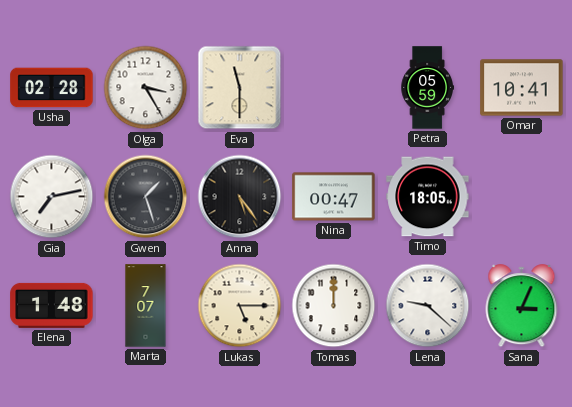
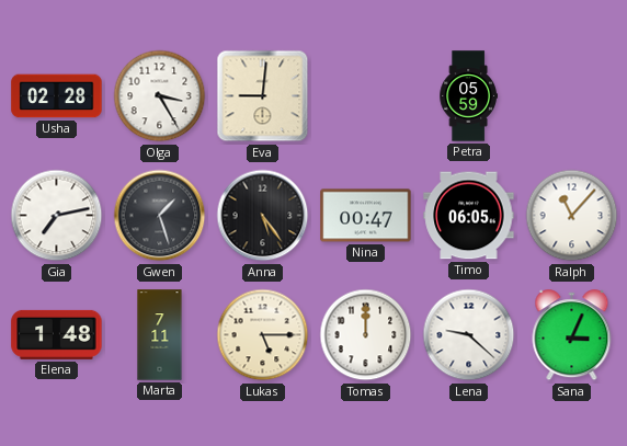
Eva: 11:30 -> 9:01 (263, 96)
Omar: 10:41 -> none (522, 88)
Timo: 18:05 -> 06:05 (469, 216)
Ralph: none -> 11:07 (572, 216)
Marta: 7:07 -> 7:11 (160, 335)
